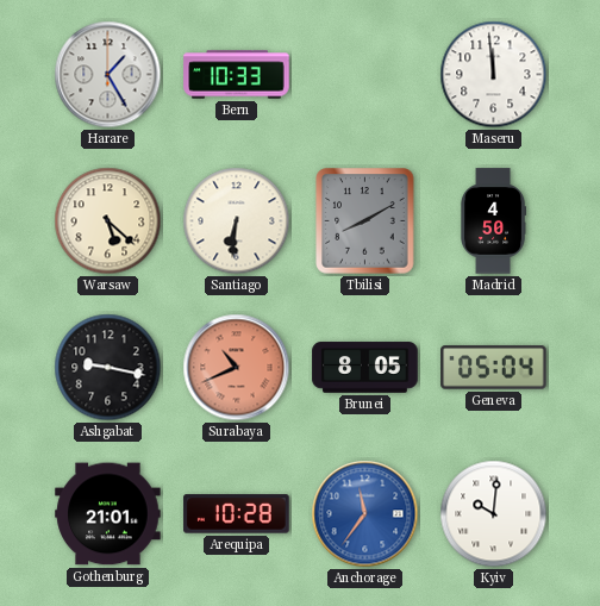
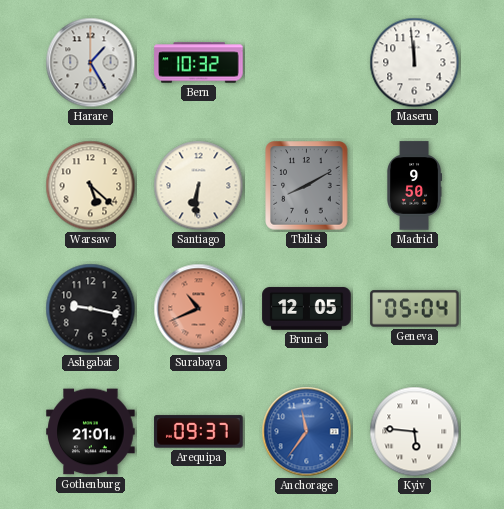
Bern: 10:33 -> 10:32 (199, 63)
Madrid: 4:50 -> 9:50 (414, 186)
Brunei: 8:05 -> 12:05 (307, 309)
Arequipa: 10:28 -> 09:37 (199, 432)
Kyiv: 10:01 -> 5:46 (415, 432)
